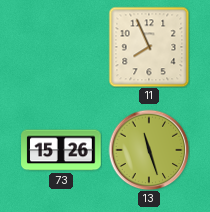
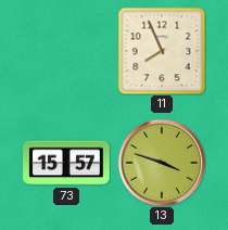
73: 15:26 -> 15:57 (66, 163)
13: 11:27 -> 3:48 (162, 163)
